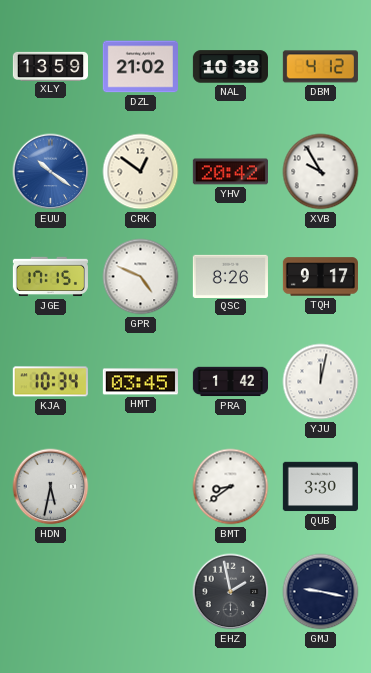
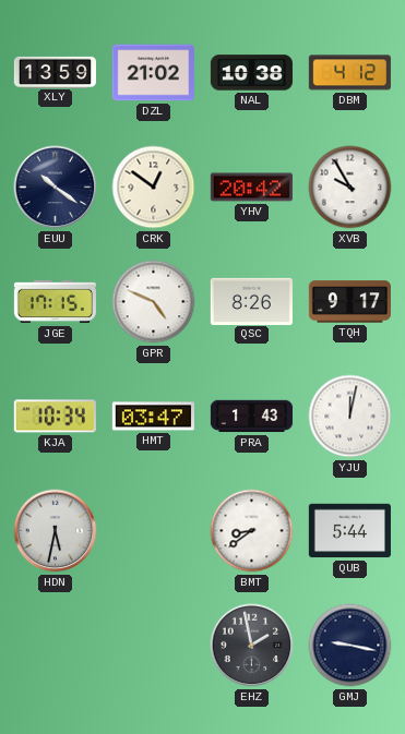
EUU dial: blue -> navy (56, 188)
HMT: 03:45 -> 03:47 (153, 417)
PRA: 1:42 -> 1:43 (251, 417)
QUB: 3:30 -> 5:44 (349, 531)
